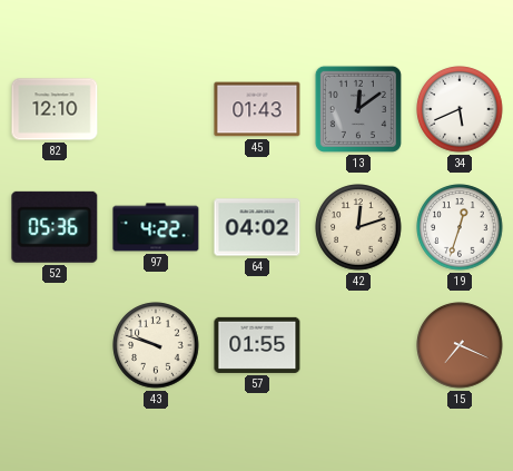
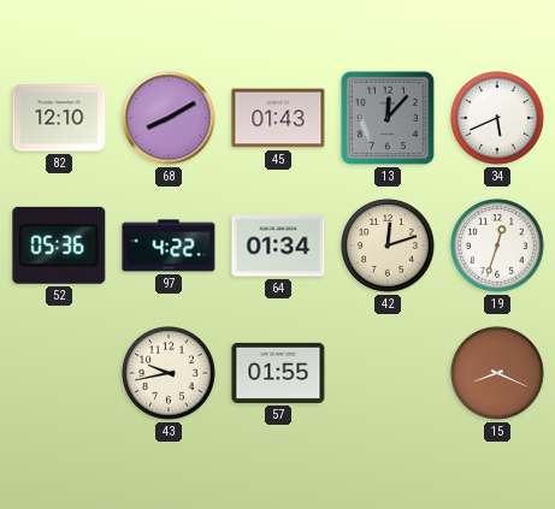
68: none -> 8:10 (169, 118)
13: 12:09 -> 12:07 (388, 118)
64: 04:02 -> 01:34 (278, 245)
43: 9:48 -> 9:43 (169, 373)
15: 7:19 -> 8:19 (497, 373)
